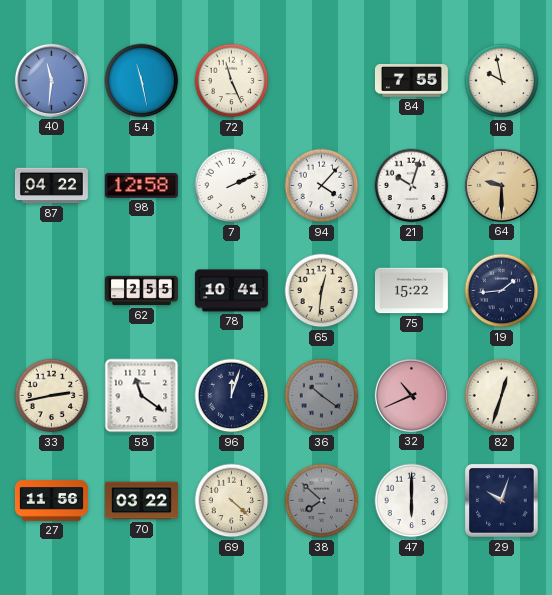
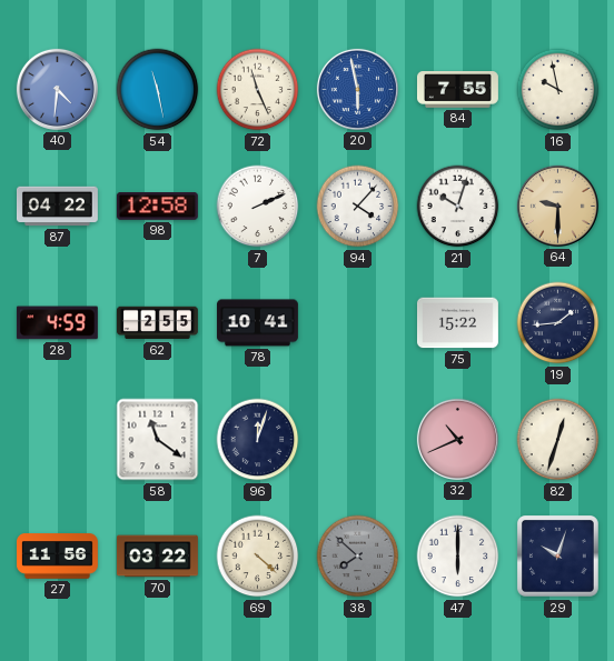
40: 11:31 -> 4:31 (57, 89)
20: none -> 5:58 (357, 89)
28: none -> 4:59 (57, 323)
65: 12:31 -> none (322, 291)
33: 2:43 -> none (52, 396)
36: 10:21 -> none (322, 396)
